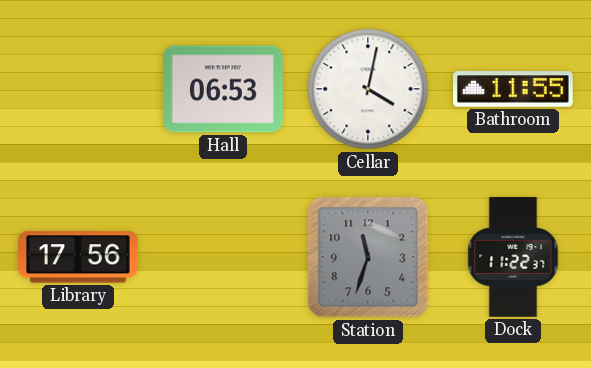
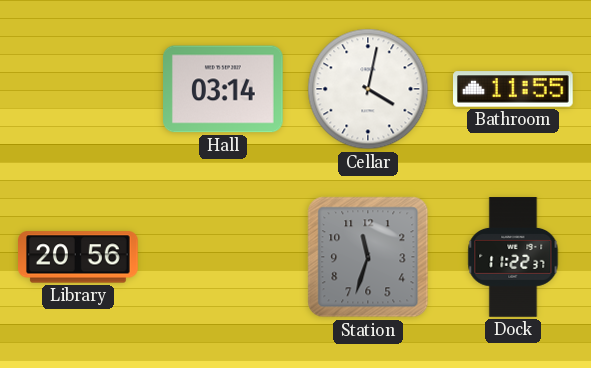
Hall: 06:53 -> 03:14 (224, 89)
Library: 17:56 -> 20:56 (78, 257)
